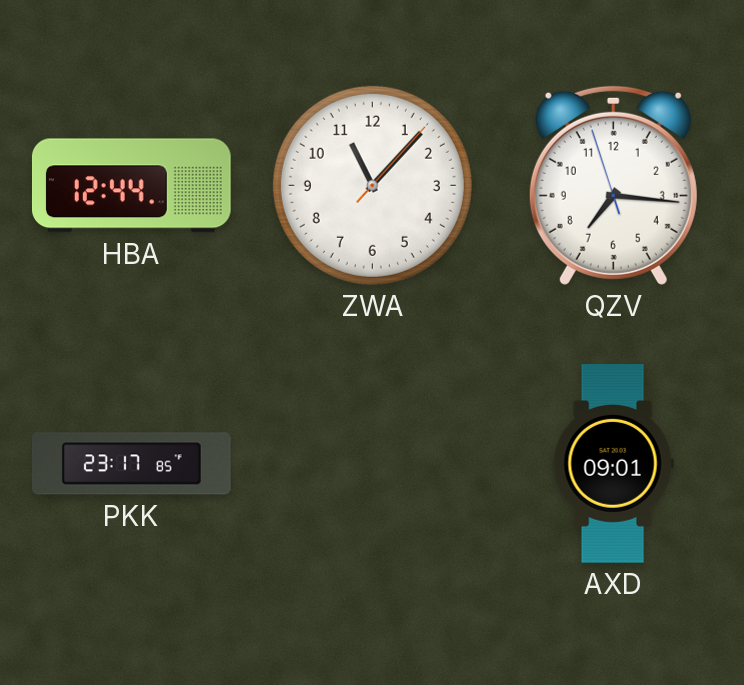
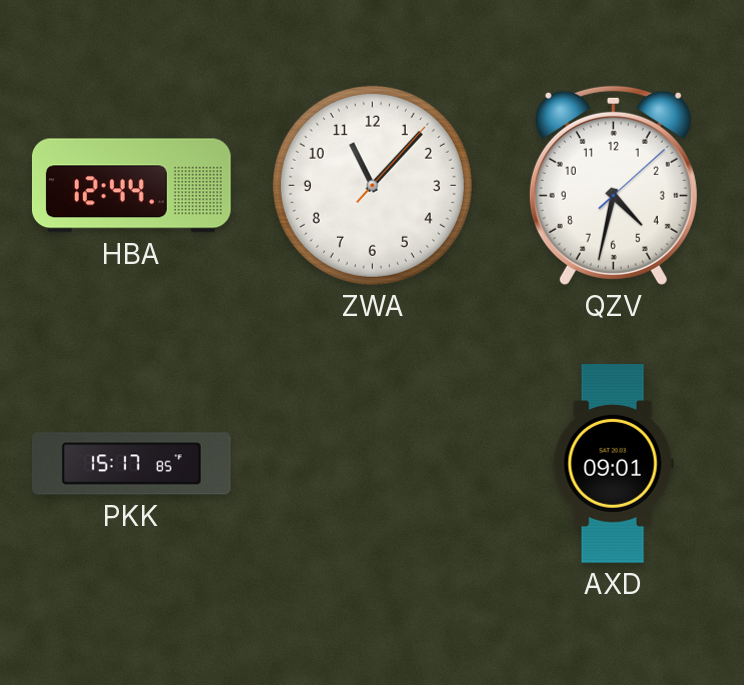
QZV: 7:15 -> 4:32 (613, 185)
PKK: 23:17 -> 15:17 (131, 464)
